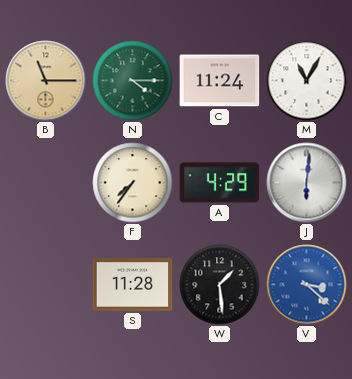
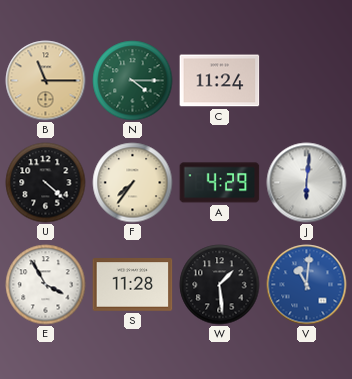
M: 11:05 -> none (307, 81)
U: none -> 4:22 (46, 183)
E: none -> 3:55 (46, 285)
V: 3:22 -> 11:01 (307, 285)
